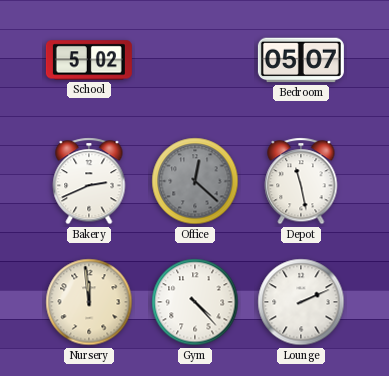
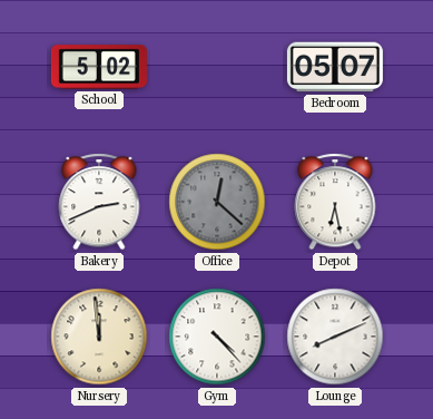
Depot: 11:28 -> 6:28 (335, 202)
Lounge: 2:11 -> 8:11 (335, 337)
